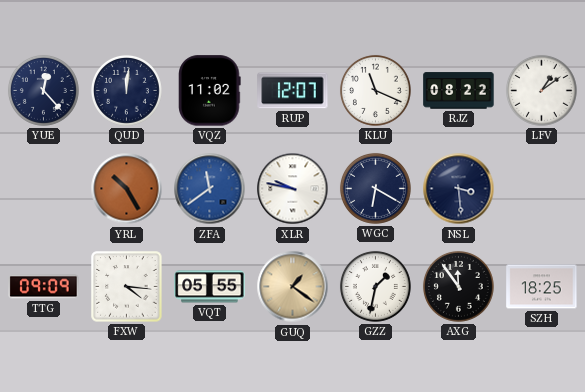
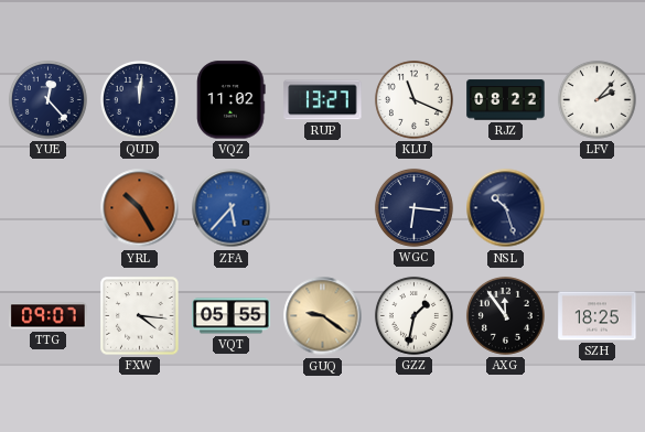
RUP: 12:07 -> 13:27 (323, 100)
LFV: 1:09 -> 2:07 (596, 99)
ZFA: 11:39 -> 5:37 (232, 208)
XLR: 9:47 -> none (293, 189)
WGC: 6:20 -> 6:16 (413, 207)
NSL: 3:29 -> 10:27 (506, 208)
TTG: 09:09 -> 09:07 (49, 316)
GUQ: 1:21 -> 9:21 (323, 316)
